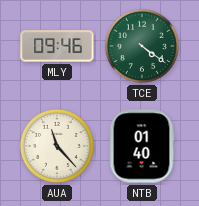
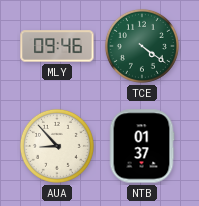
AUA: 11:23 -> 8:53 (57, 146)
NTB: 01:40 -> 01:37 (142, 146)
